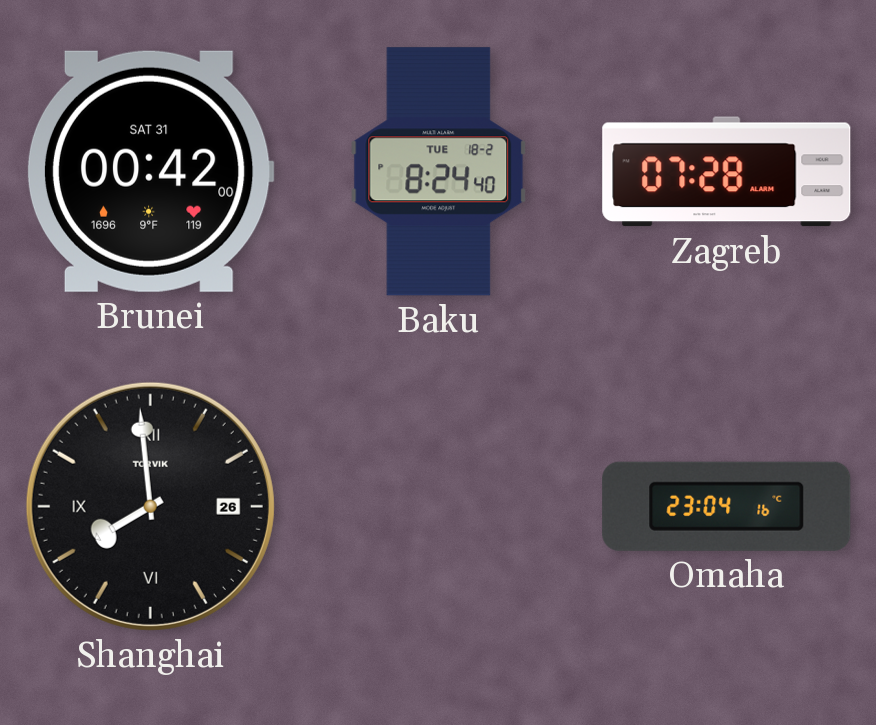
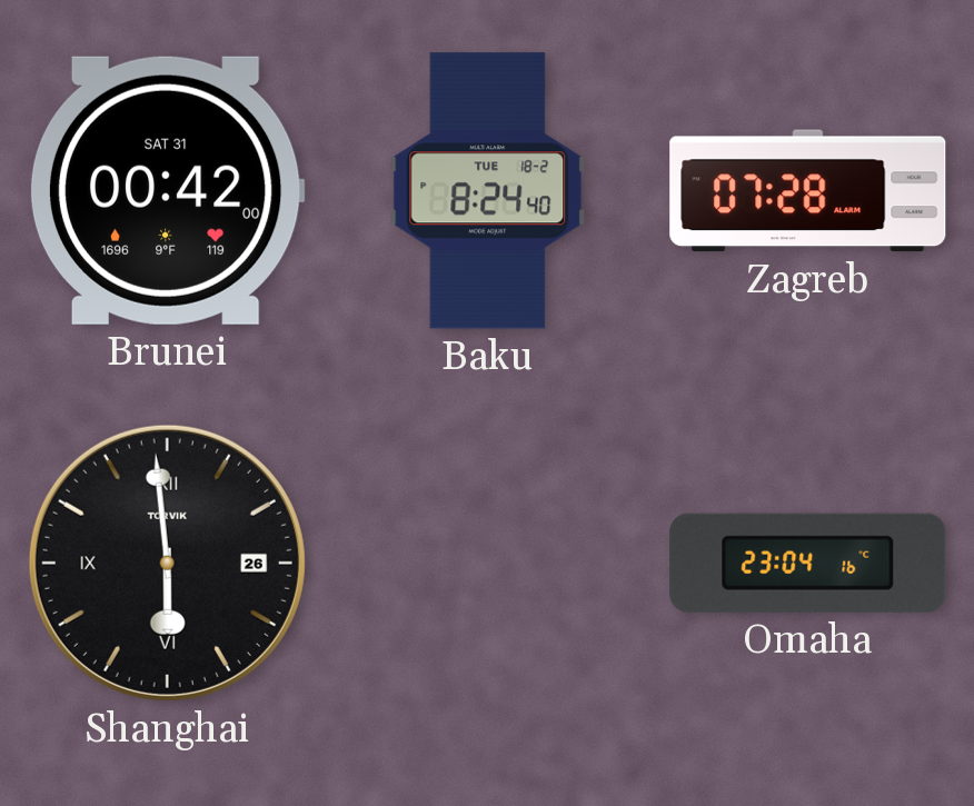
Shanghai: 7:59 -> 5:59 (167, 563)
